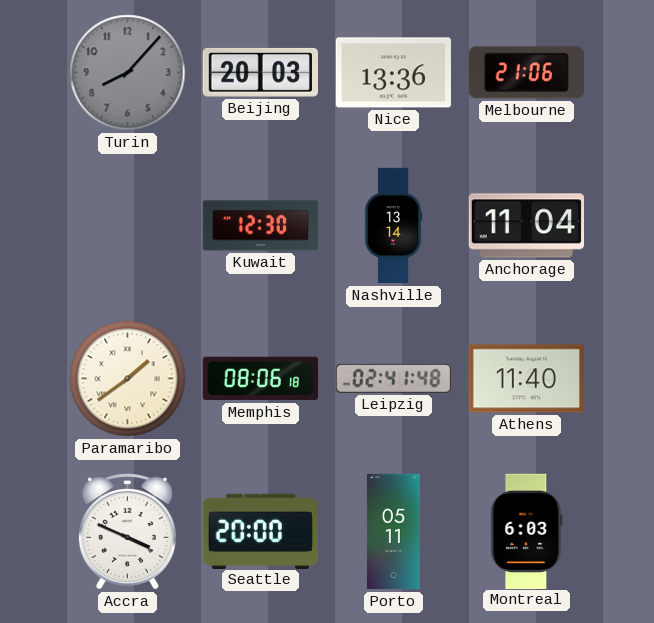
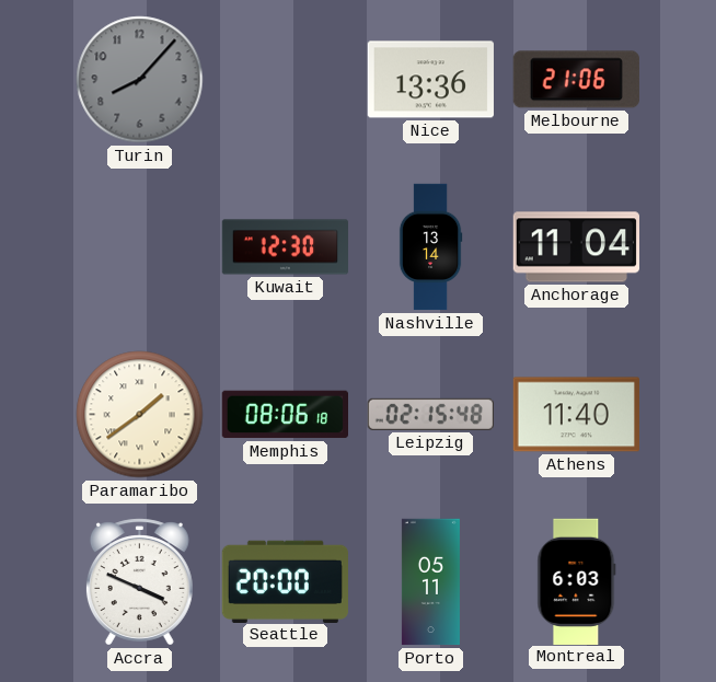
Beijing: 20:03 -> none (260, 72)
Leipzig: 02:41 -> 02:15 (430, 414)
